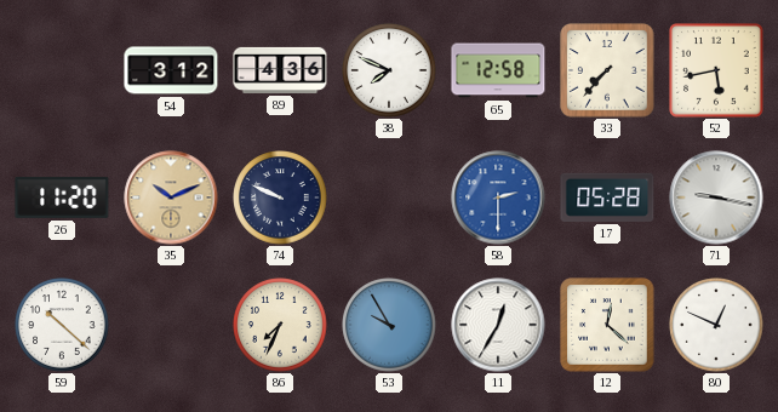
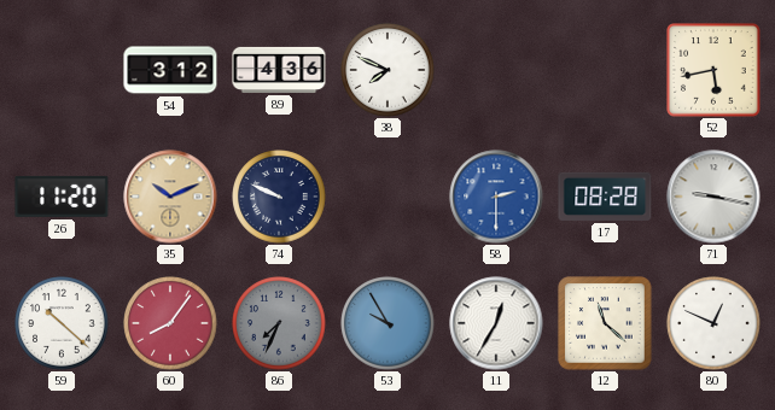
65: 12:58 -> none (498, 70)
33: 7:37 -> none (607, 70)
17: 05:28 -> 08:28 (605, 197)
60: none -> 8:06 (170, 323)
86 dial: cream -> grey (279, 323)
12: 12:22 -> 11:22 (605, 323)
